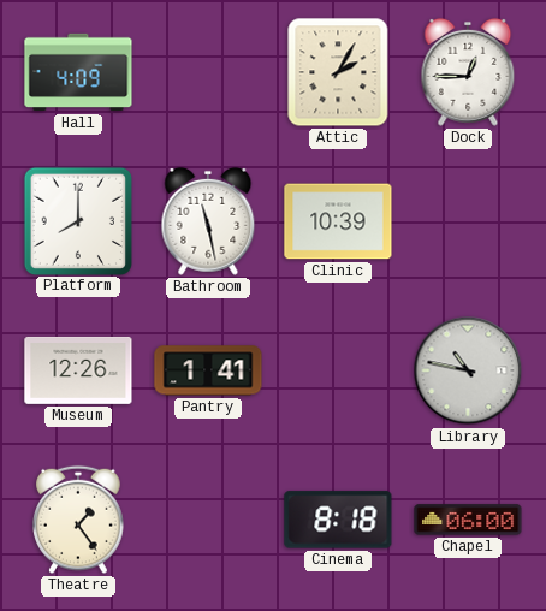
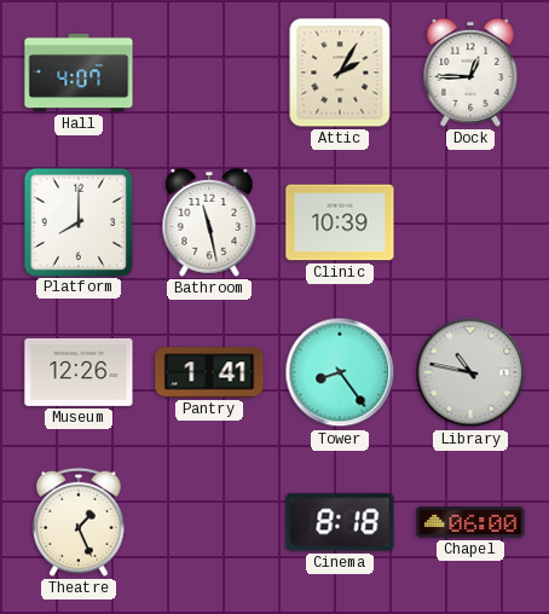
Hall: 4:09 -> 4:07 (79, 73)
Tower: none -> 8:24 (340, 372)
Theatre: 1:24 -> 1:26 (79, 522)
